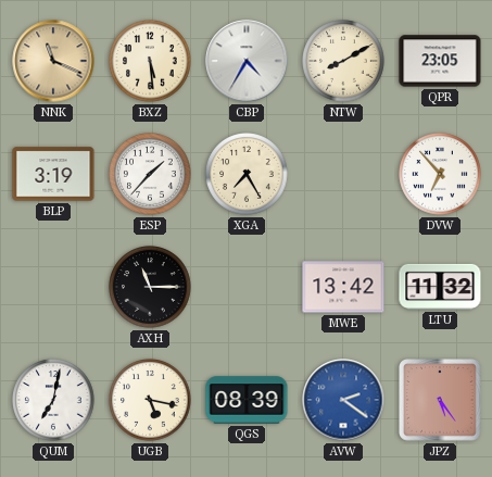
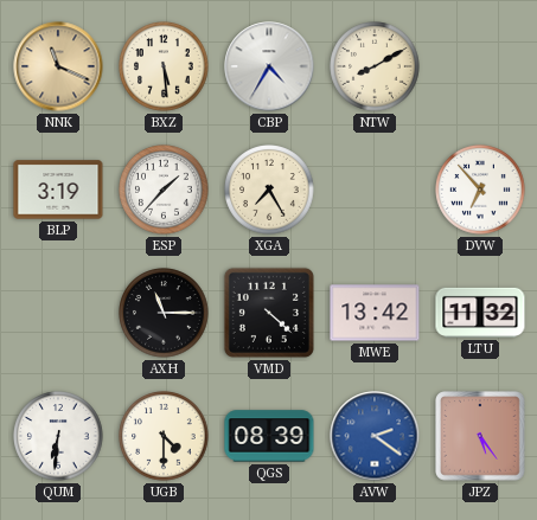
QPR: 23:05 -> none (440, 61)
VMD: none -> 4:22 (269, 313)
QUM: 7:02 -> 6:31 (58, 436)
UGB: 5:17 -> 4:30 (164, 436)
